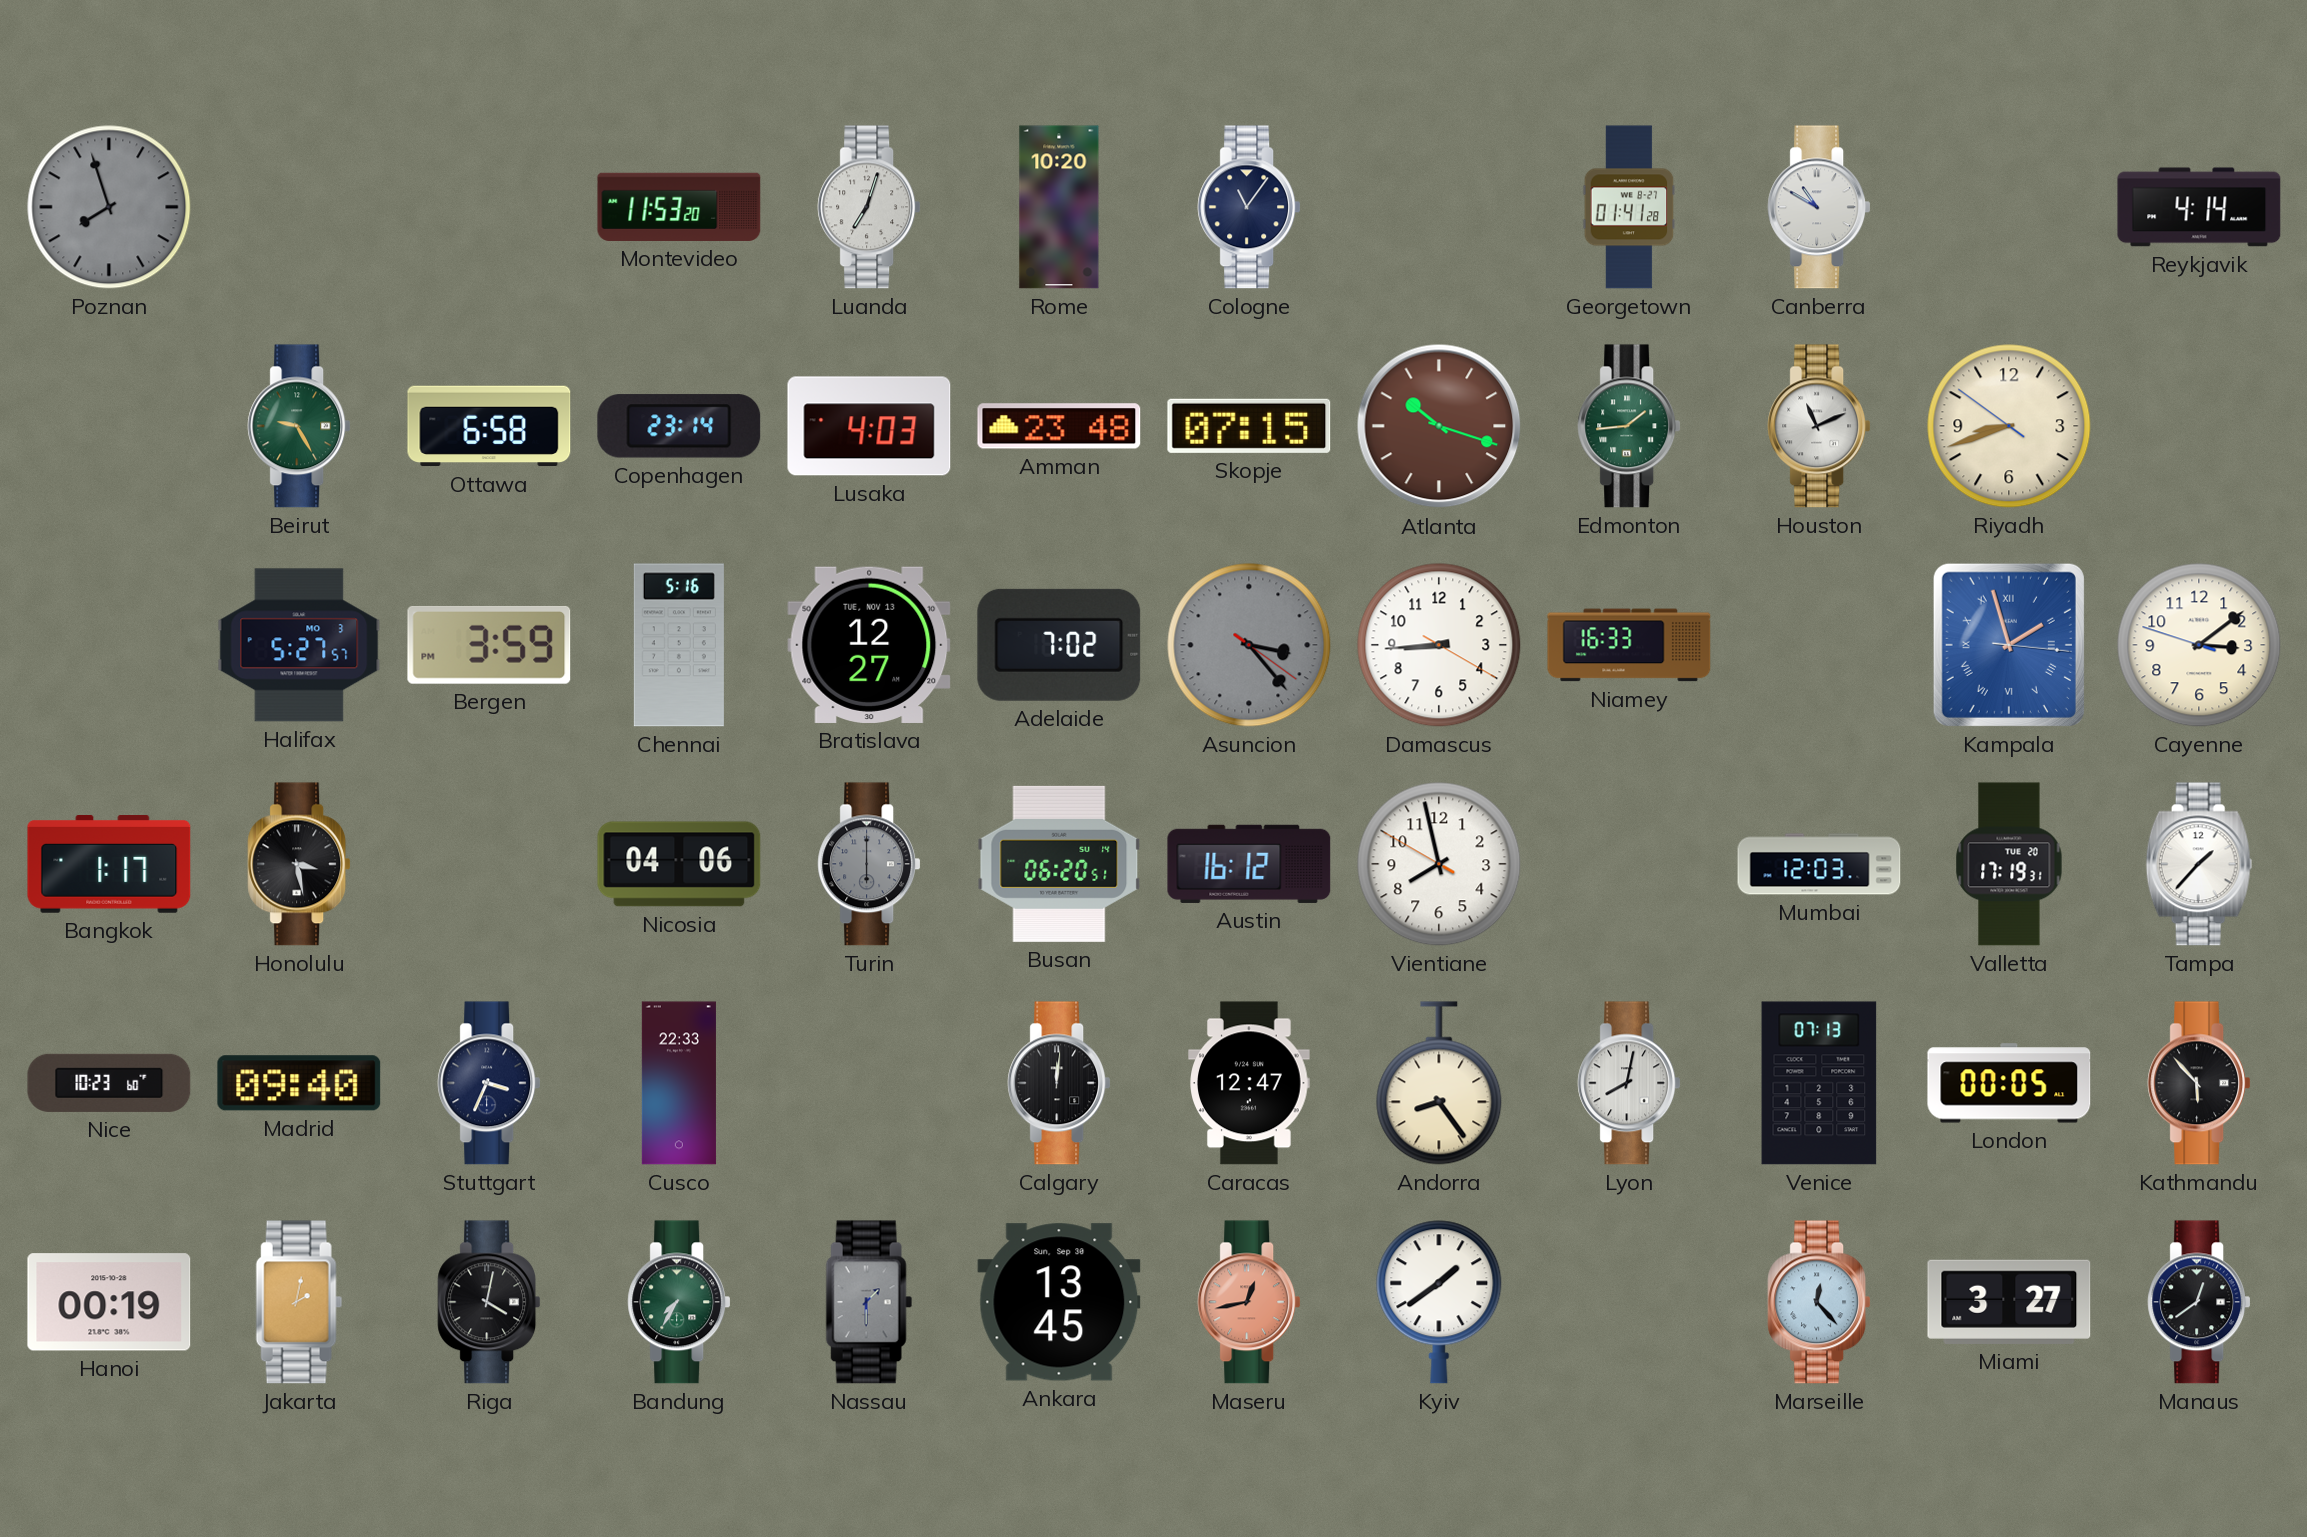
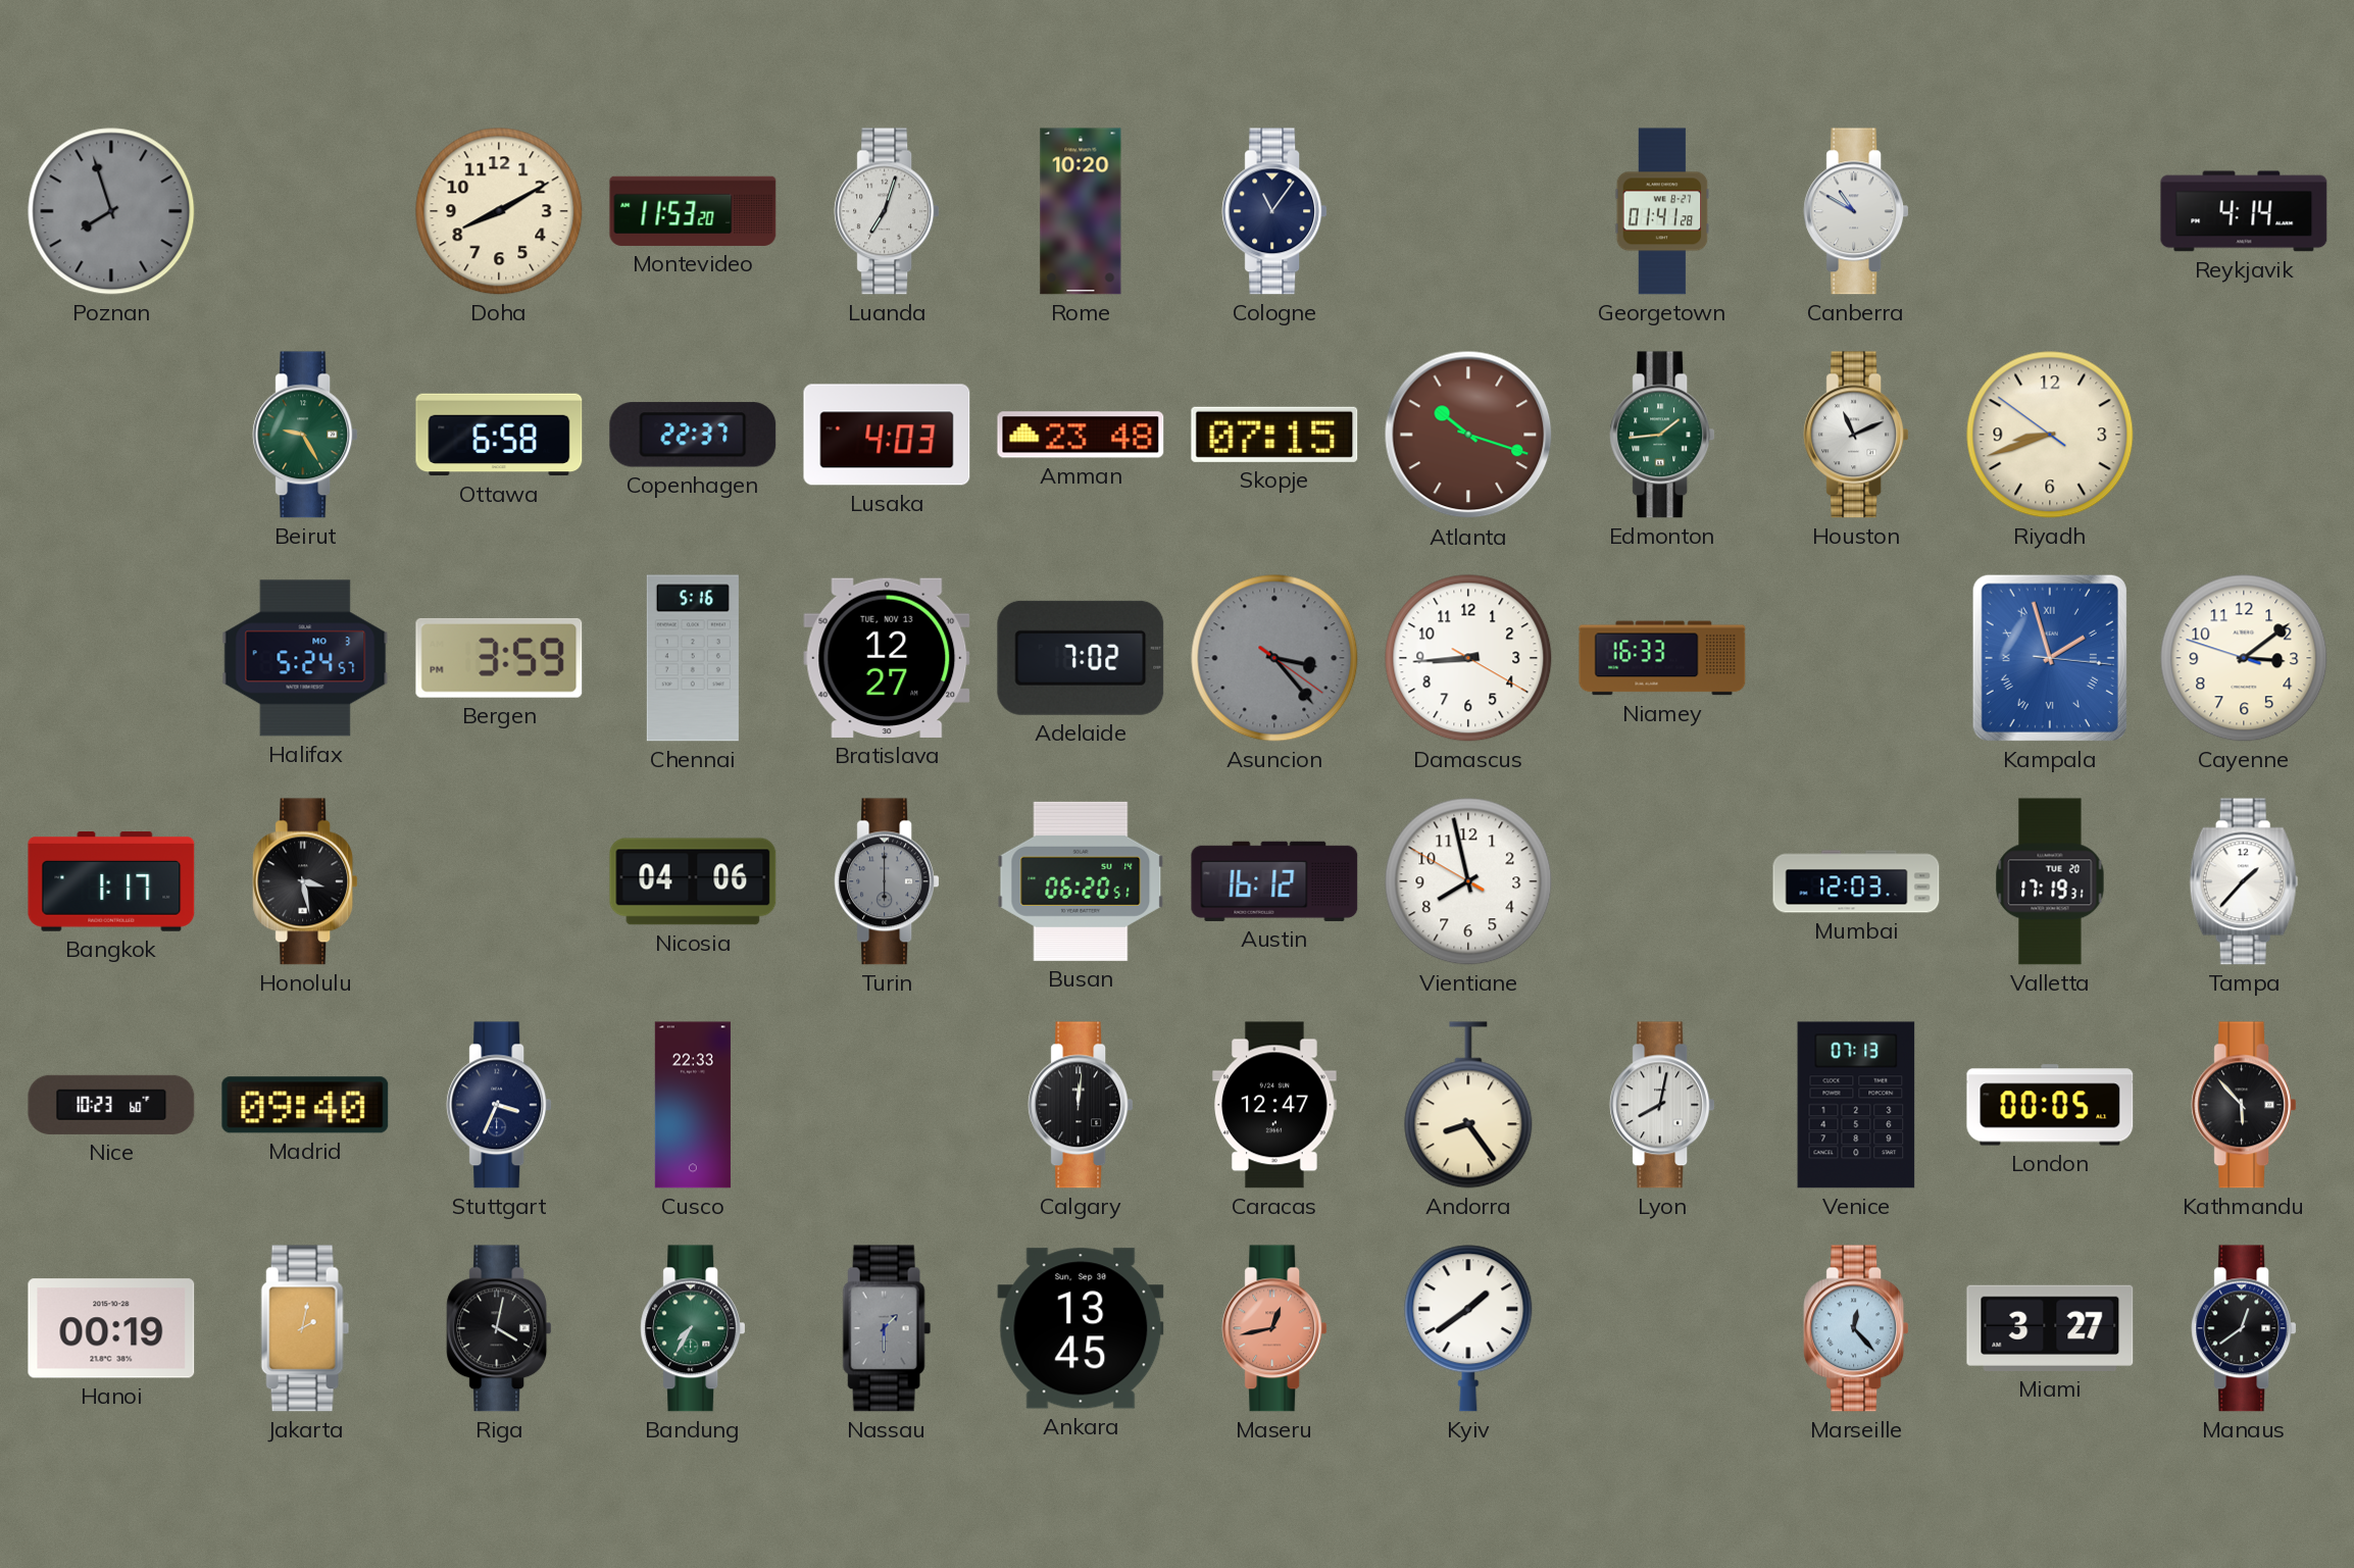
Doha: none -> 8:10 (499, 211)
Copenhagen: 23:14 -> 22:37 (693, 435)
Halifax: 5:27 -> 5:24 (305, 658)
